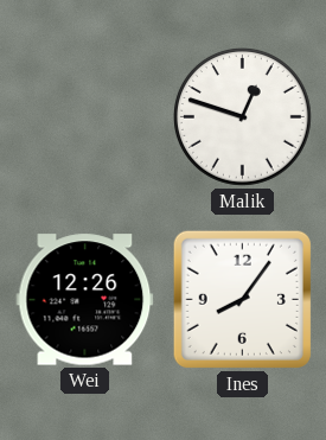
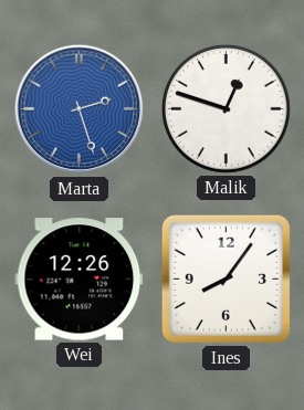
Marta: none -> 2:27 (80, 109)
